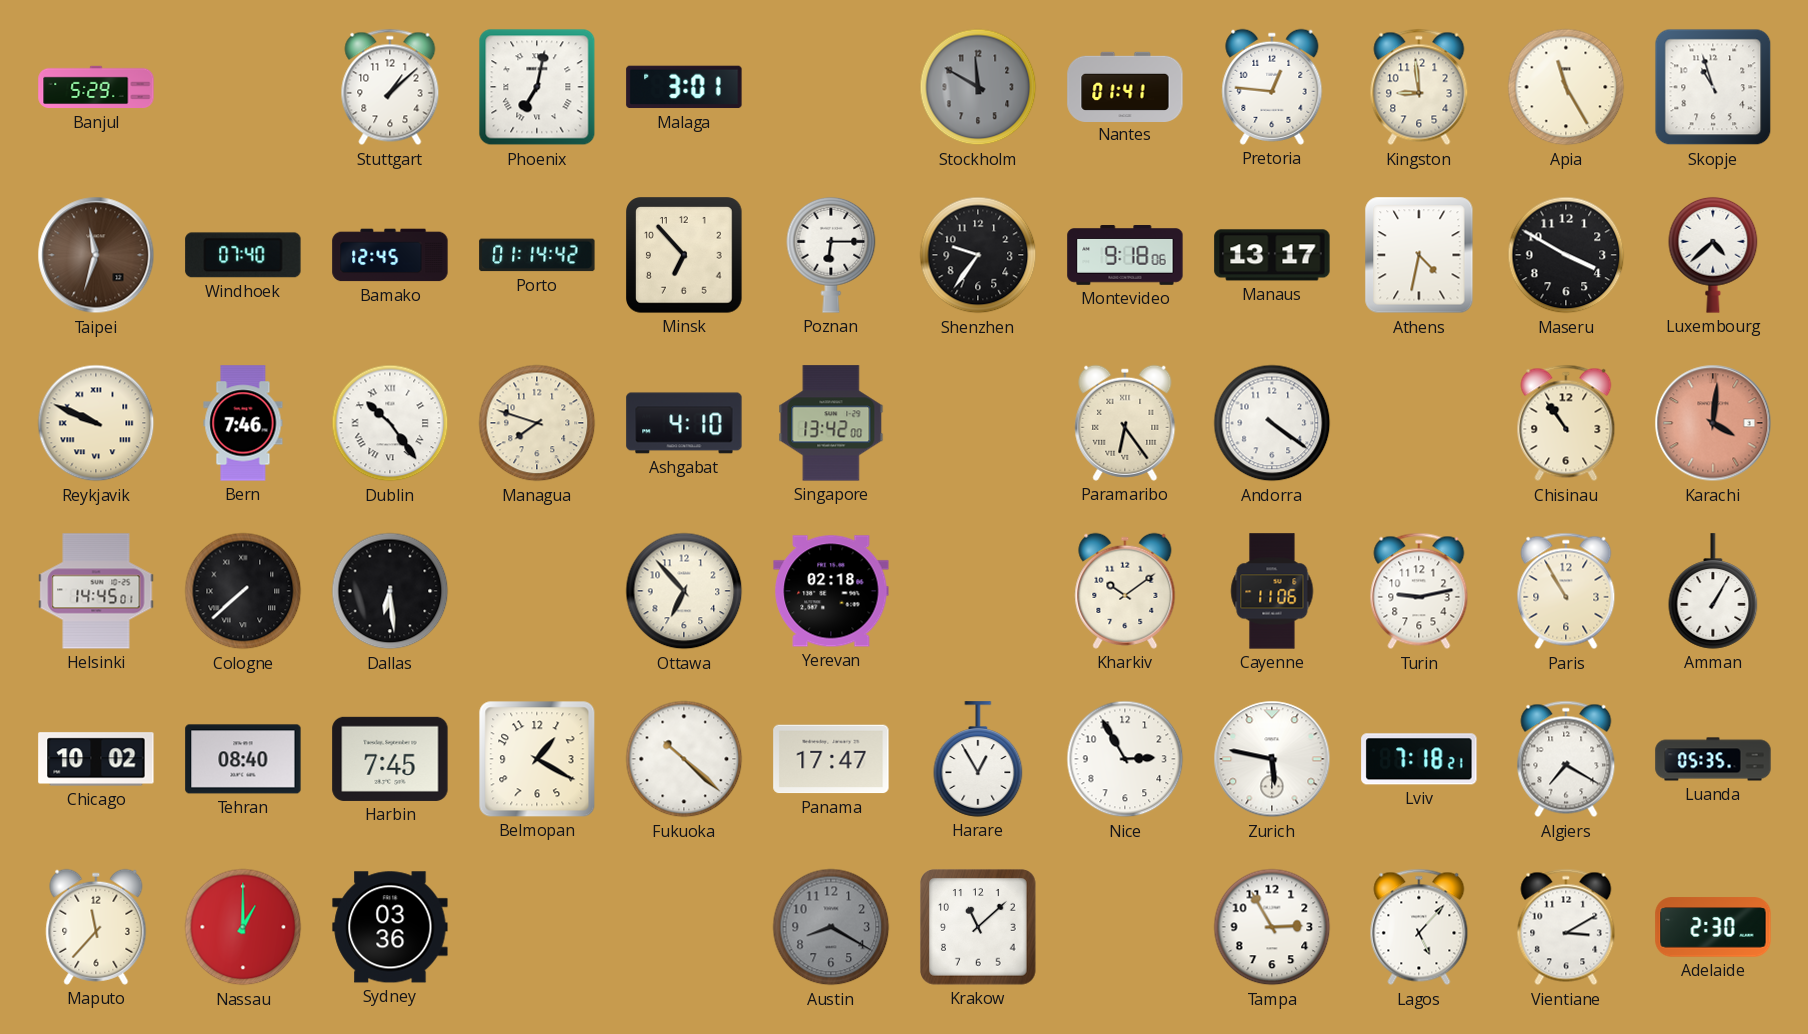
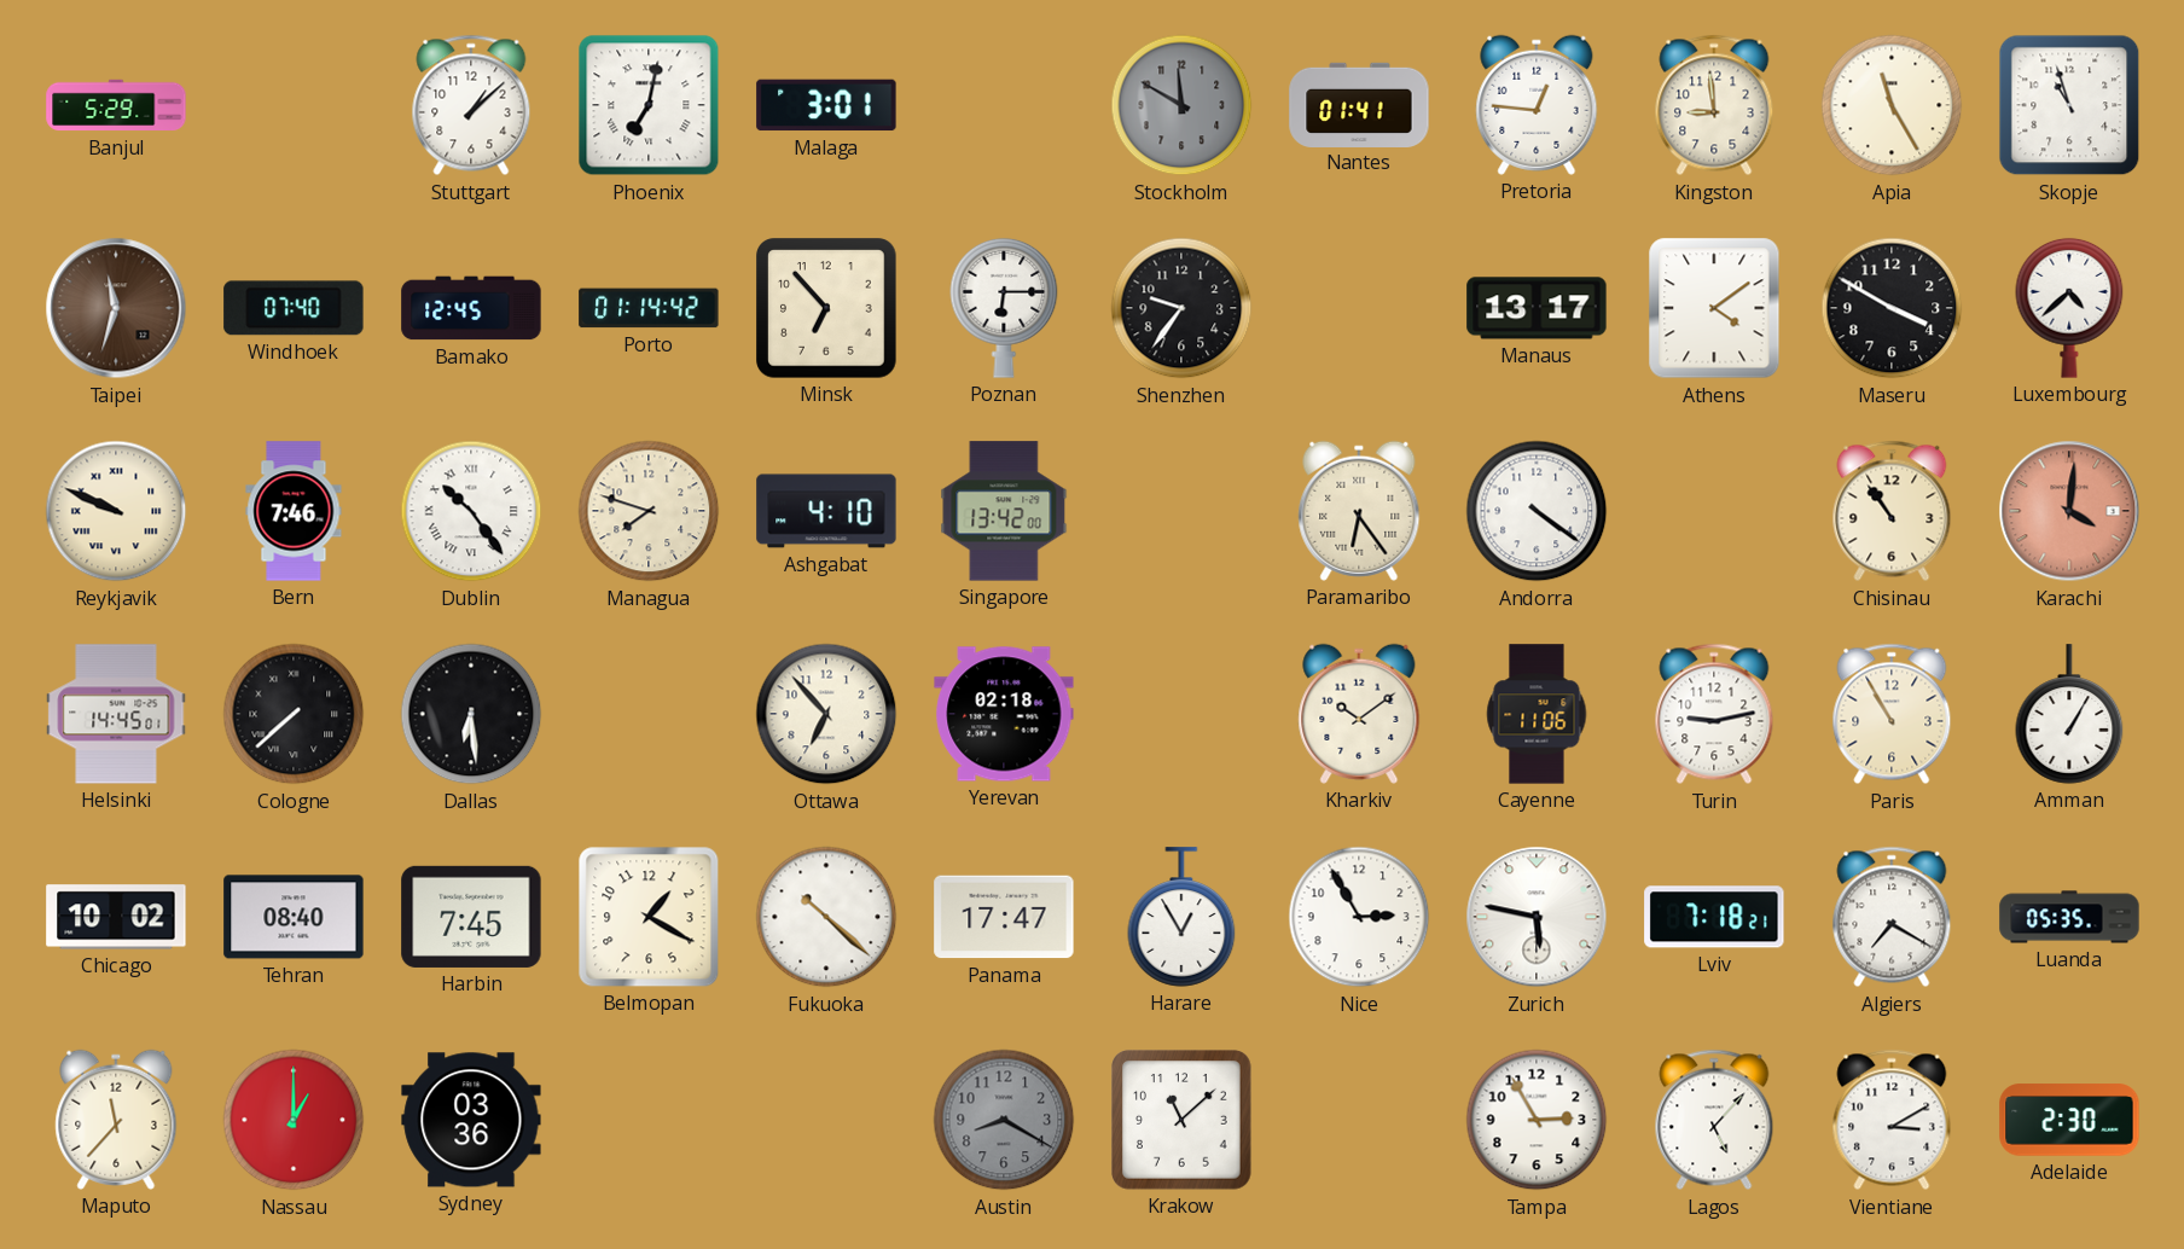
Montevideo: 9:18 -> none (1125, 256)
Athens: 4:32 -> 4:09 (1714, 308)
